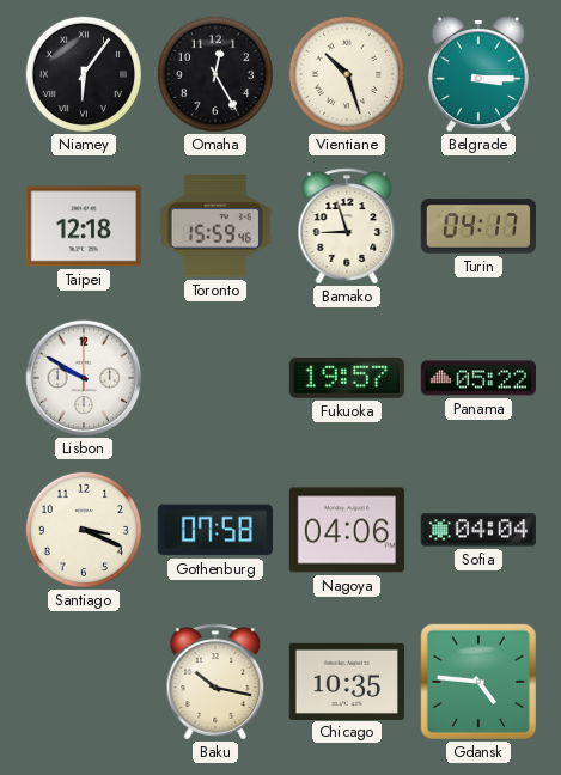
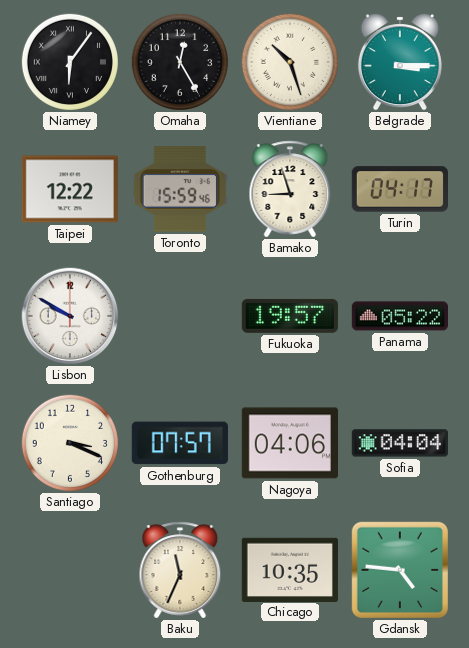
Taipei: 12:18 -> 12:22 (69, 189)
Gothenburg: 07:58 -> 07:57 (180, 443)
Baku: 10:17 -> 11:34 (180, 570)
